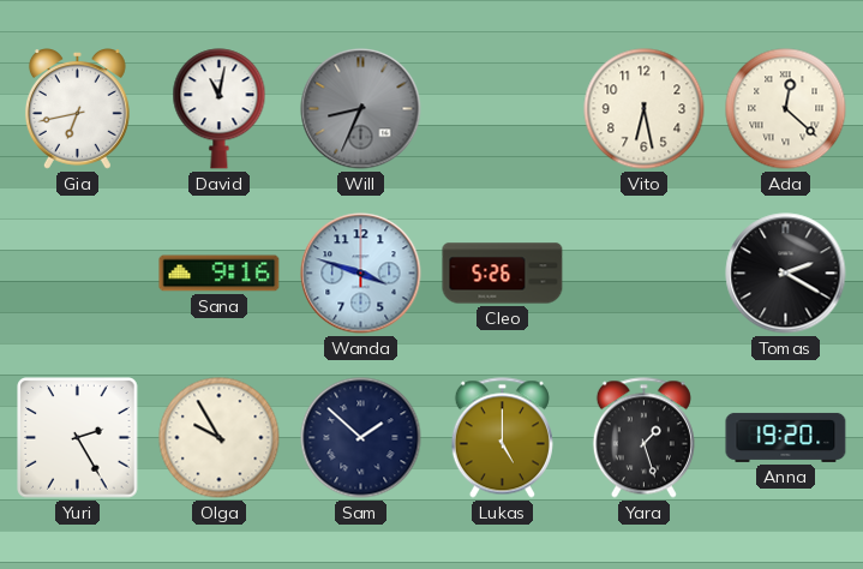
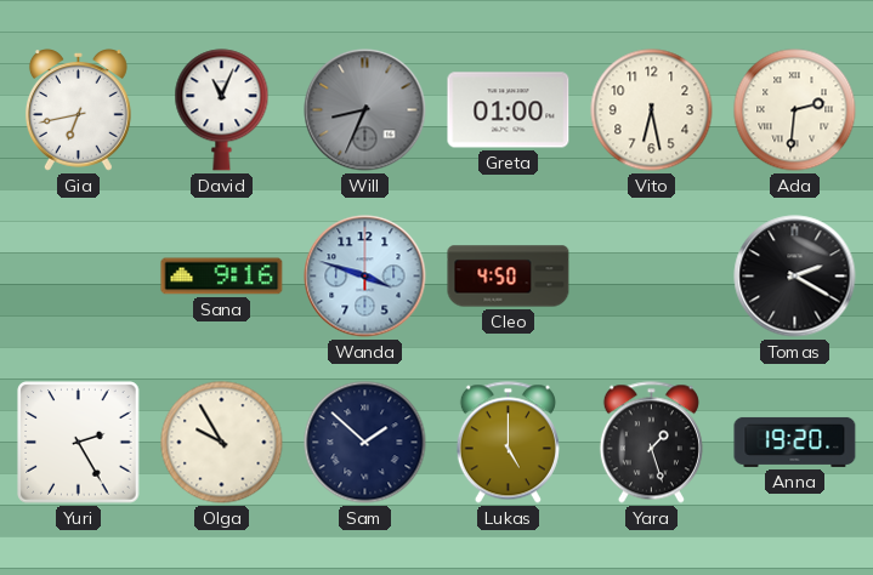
David: 11:02 -> 11:04 (222, 110)
Greta: none -> 01:00 (509, 110)
Ada: 12:22 -> 2:31 (795, 110)
Cleo: 5:26 -> 4:50 (509, 277)
